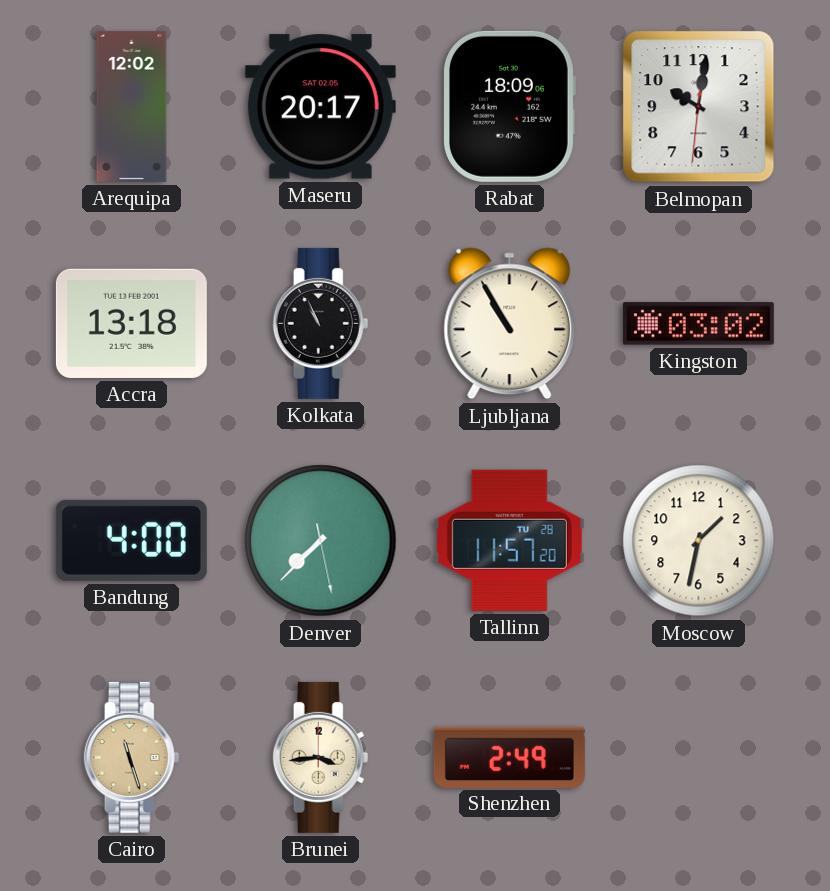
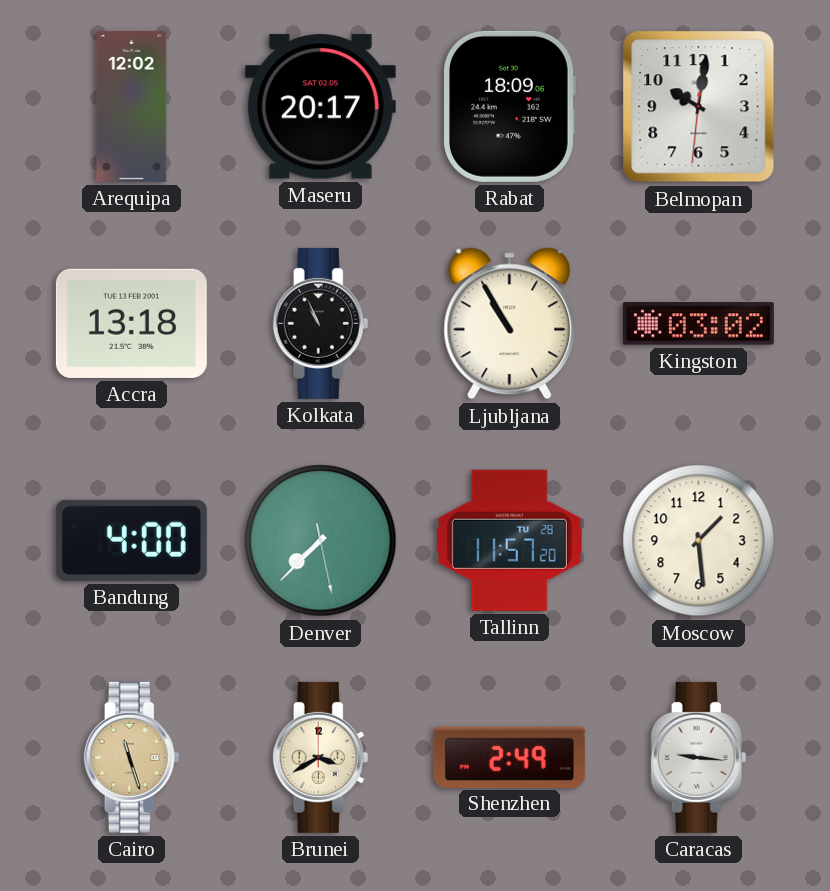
Moscow: 1:32 -> 1:29 (699, 541)
Brunei: 3:44 -> 3:40 (321, 757)
Caracas: none -> 9:16 (699, 757)
